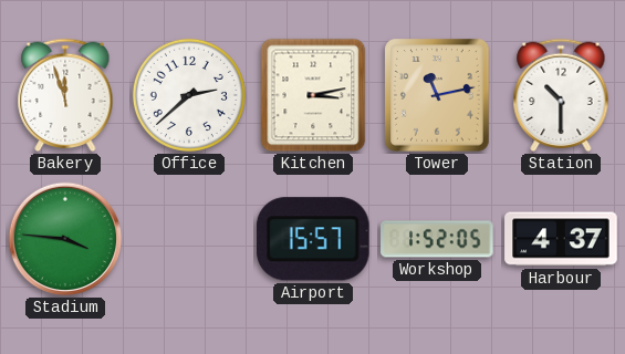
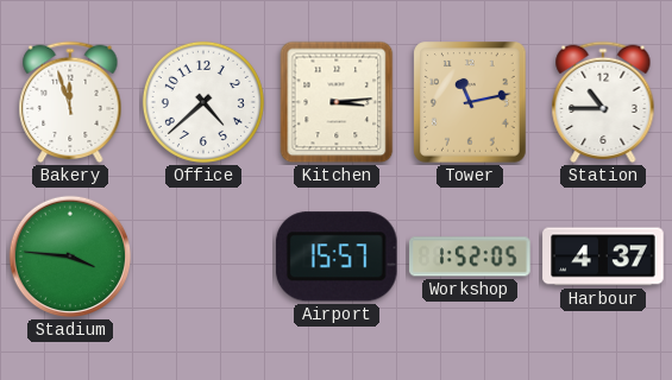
Office: 2:38 -> 4:38 (203, 102)
Kitchen: 3:13 -> 3:14 (337, 102)
Station: 10:30 -> 10:45 (603, 102)
